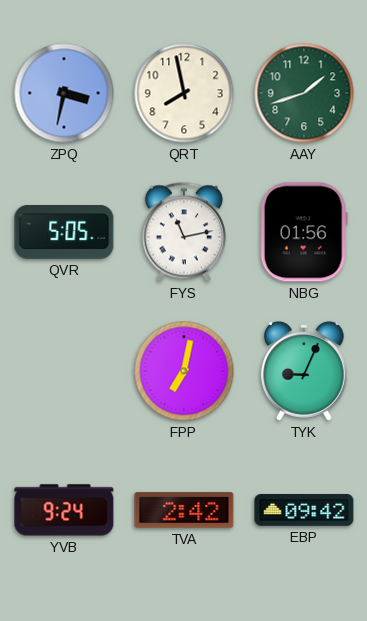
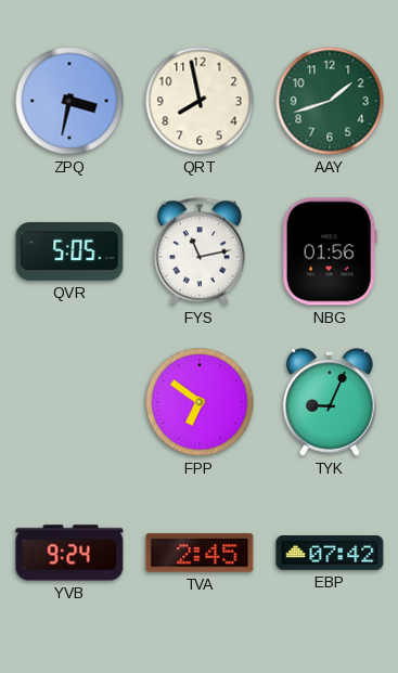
FPP: 7:02 -> 6:51 (200, 402)
TVA: 2:42 -> 2:45 (200, 553)
EBP: 09:42 -> 07:42 (330, 554)
